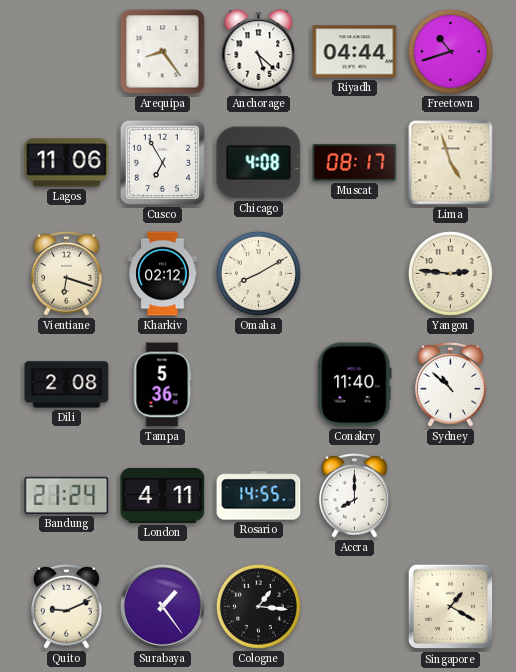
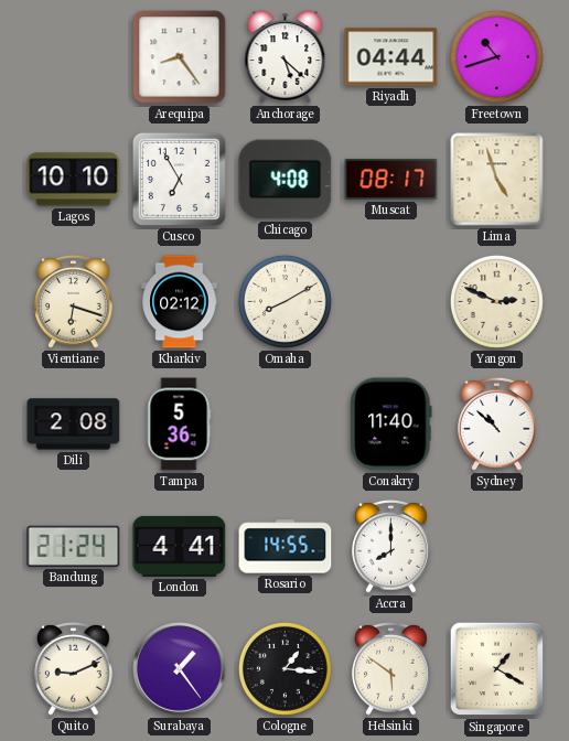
Lagos: 11:06 -> 10:10 (74, 180)
Yangon: 2:46 -> 2:49 (496, 301)
London: 4:11 -> 4:41 (180, 546)
Helsinki: none -> 5:51 (391, 668)
